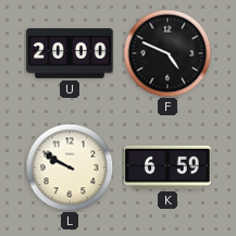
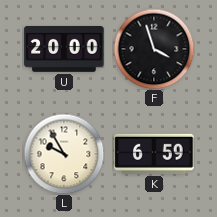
F: 4:49 -> 3:57 (154, 49)
L: 9:50 -> 9:55 (64, 154)
